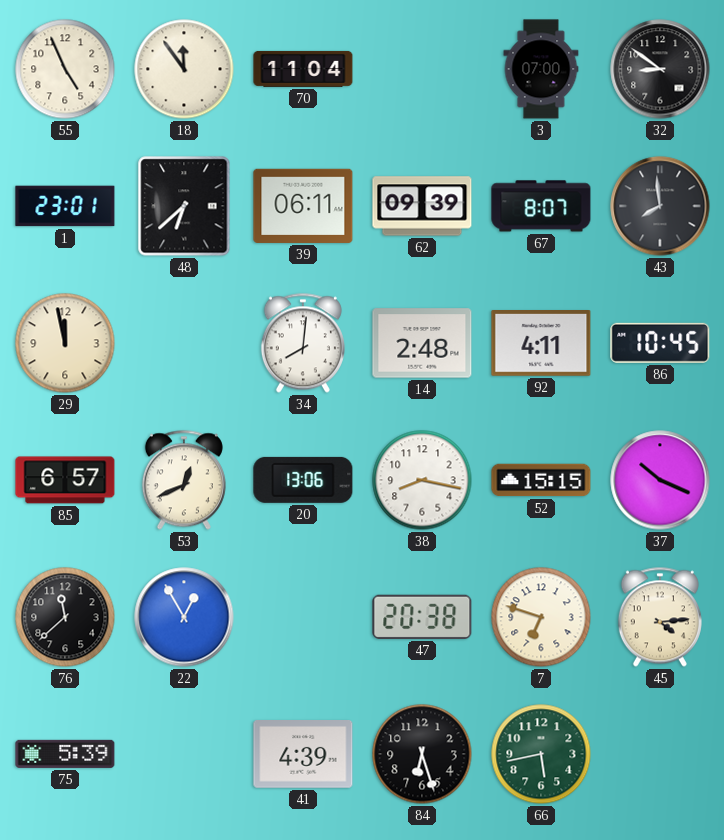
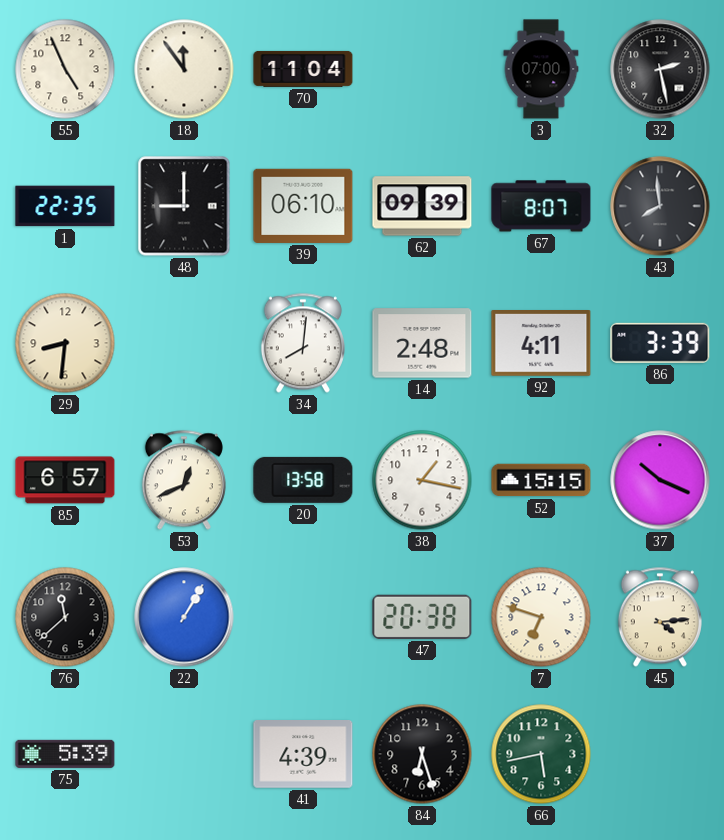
32: 8:51 -> 2:28 (660, 69)
1: 23:01 -> 22:35 (65, 206)
48: 6:38 -> 9:00 (184, 206)
39: 06:11 -> 06:10 (303, 206)
29: 11:58 -> 8:31 (65, 343)
86: 10:45 -> 3:39 (660, 343)
20: 13:06 -> 13:58 (303, 480)
38: 8:17 -> 1:17 (422, 480)
22: 12:55 -> 1:05 (184, 617)
